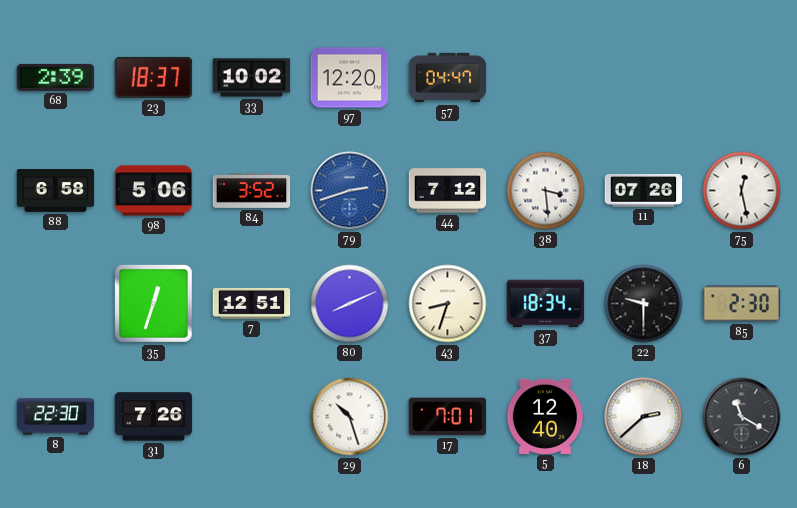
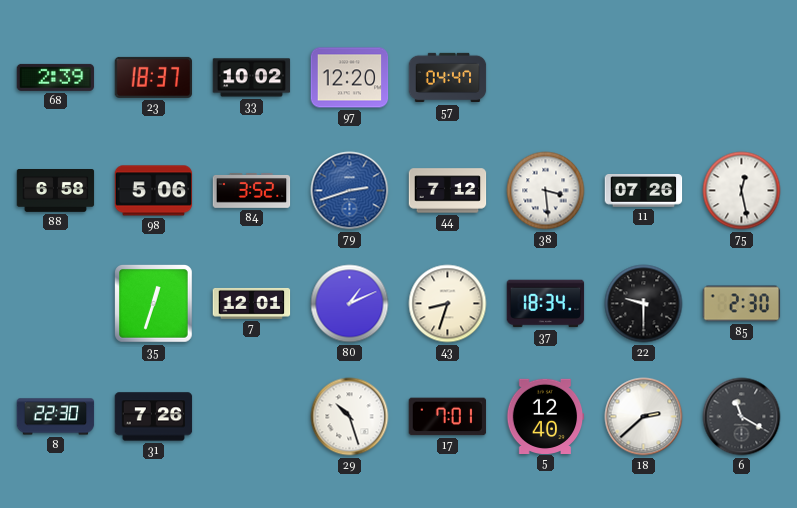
7: 12:51 -> 12:01 (252, 303)
80: 8:11 -> 1:11 (350, 304)
